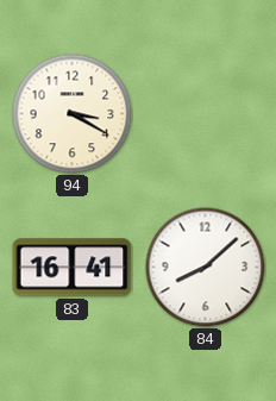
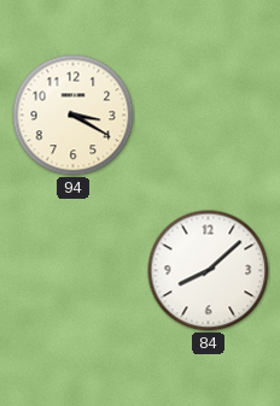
83: 16:41 -> none (73, 268)
